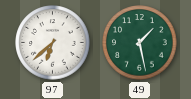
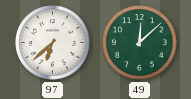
49: 1:28 -> 12:08 (140, 43)
